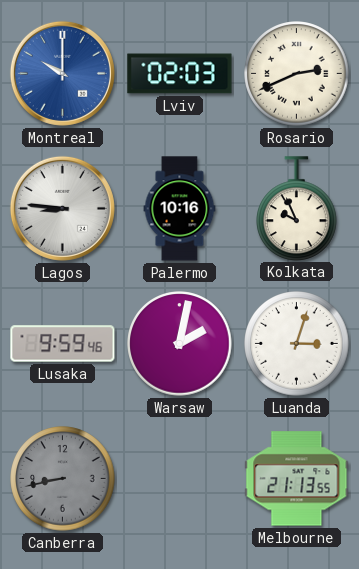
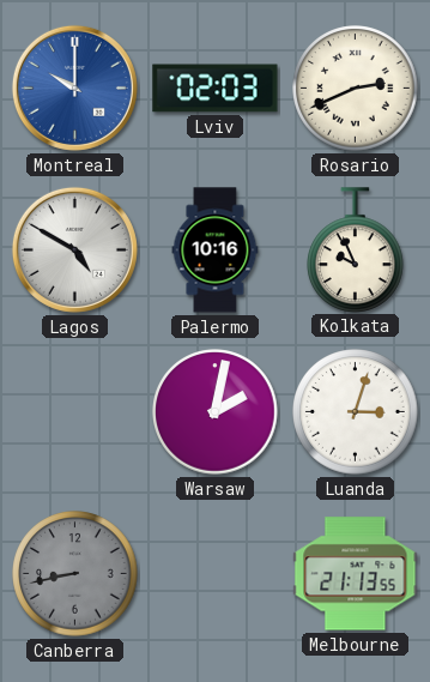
Lagos: 8:46 -> 4:50 (74, 249)
Lusaka: 9:59 -> none (63, 344)
